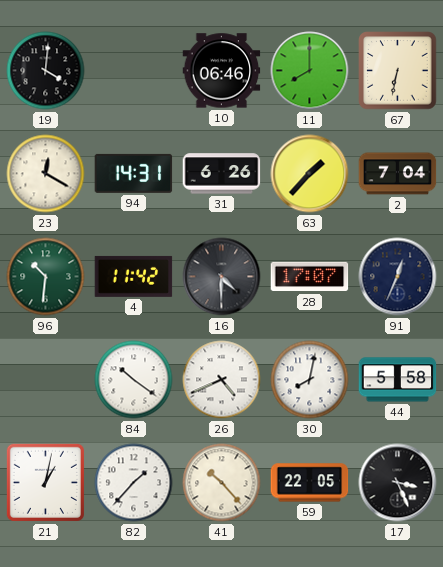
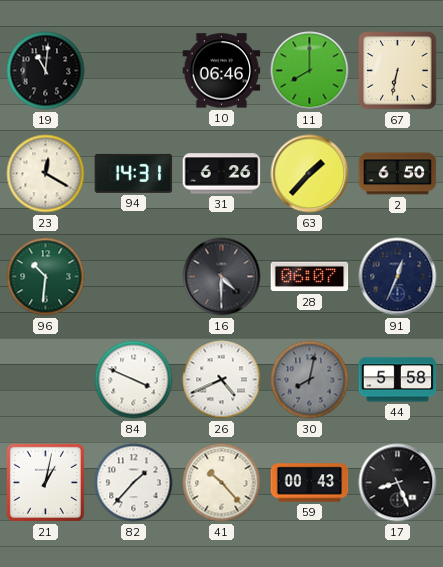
19: 4:01 -> 11:01 (46, 71)
2: 7:04 -> 6:50 (398, 174)
4: 11:42 -> none (134, 276)
28: 17:07 -> 06:07 (310, 277)
84: 10:21 -> 3:49 (134, 380)
30 dial: white -> grey (310, 380)
59: 22:05 -> 00:43 (310, 483)
17: 3:26 -> 8:26 (398, 483)
